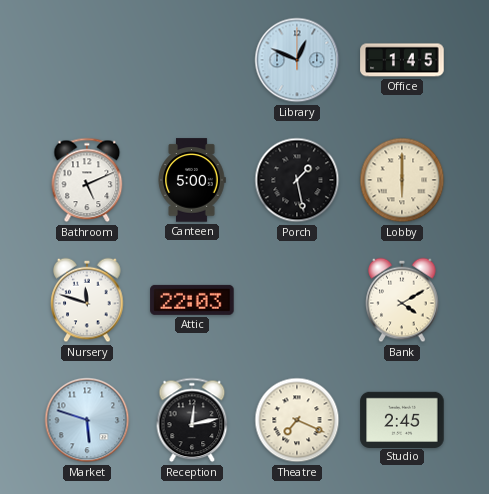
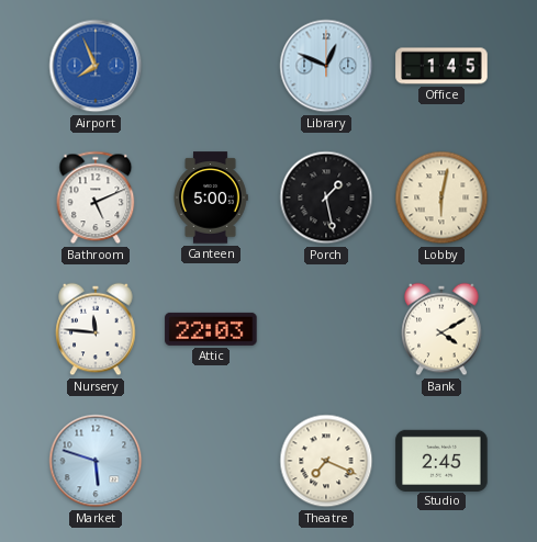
Airport: none -> 7:56 (96, 66)
Lobby: 6:00 -> 6:02 (441, 197)
Nursery: 11:48 -> 11:46 (96, 329)
Reception: 12:13 -> none (192, 420)
